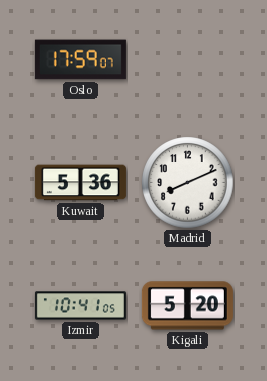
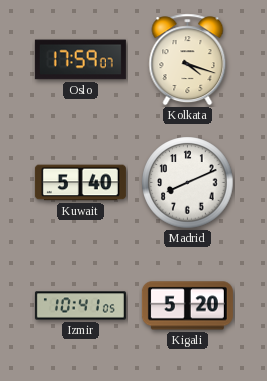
Kolkata: none -> 4:18 (188, 60)
Kuwait: 5:36 -> 5:40 (80, 183)
